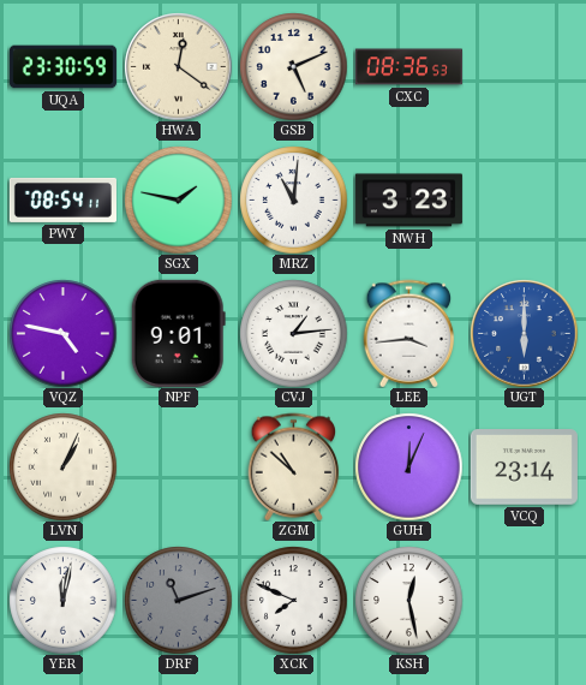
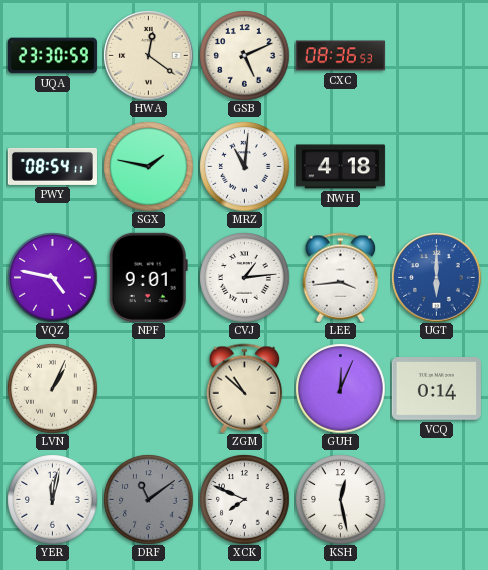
NWH: 3:23 -> 4:18 (340, 167)
VCQ: 23:14 -> 0:14 (436, 389)
DRF: 11:12 -> 11:09 (148, 499)
